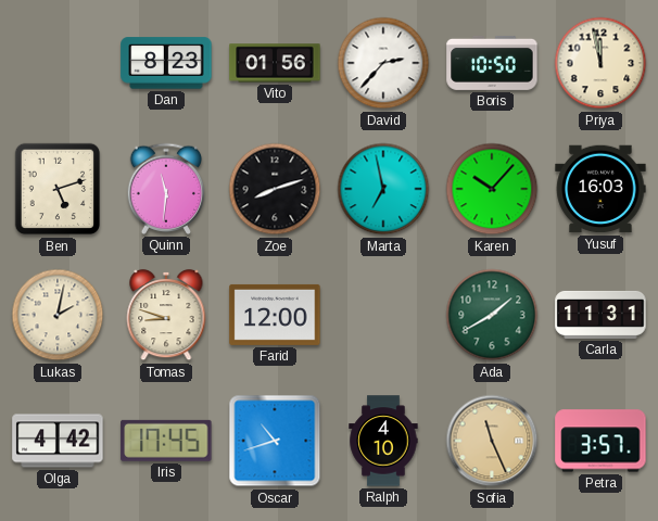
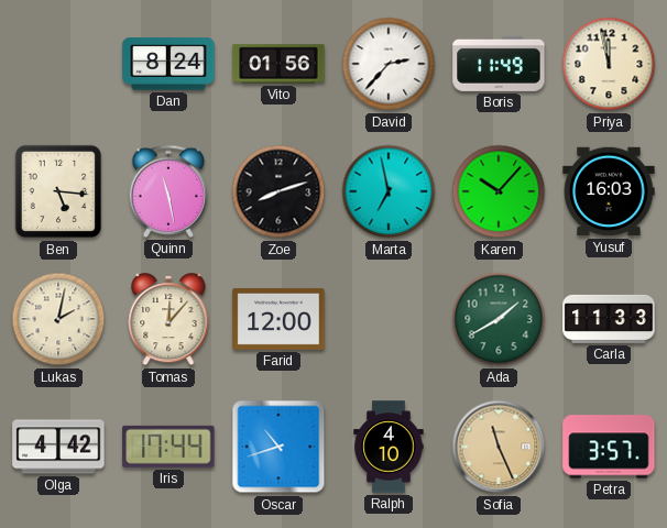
Dan: 8:23 -> 8:24 (168, 64)
Boris: 10:50 -> 11:49 (499, 64)
Ben: 5:12 -> 5:16 (58, 191)
Quinn: 11:31 -> 11:28 (168, 191)
Tomas: 8:48 -> 12:07 (168, 319)
Carla: 11:31 -> 11:33 (609, 319)
Iris: 17:45 -> 17:44 (168, 447)
